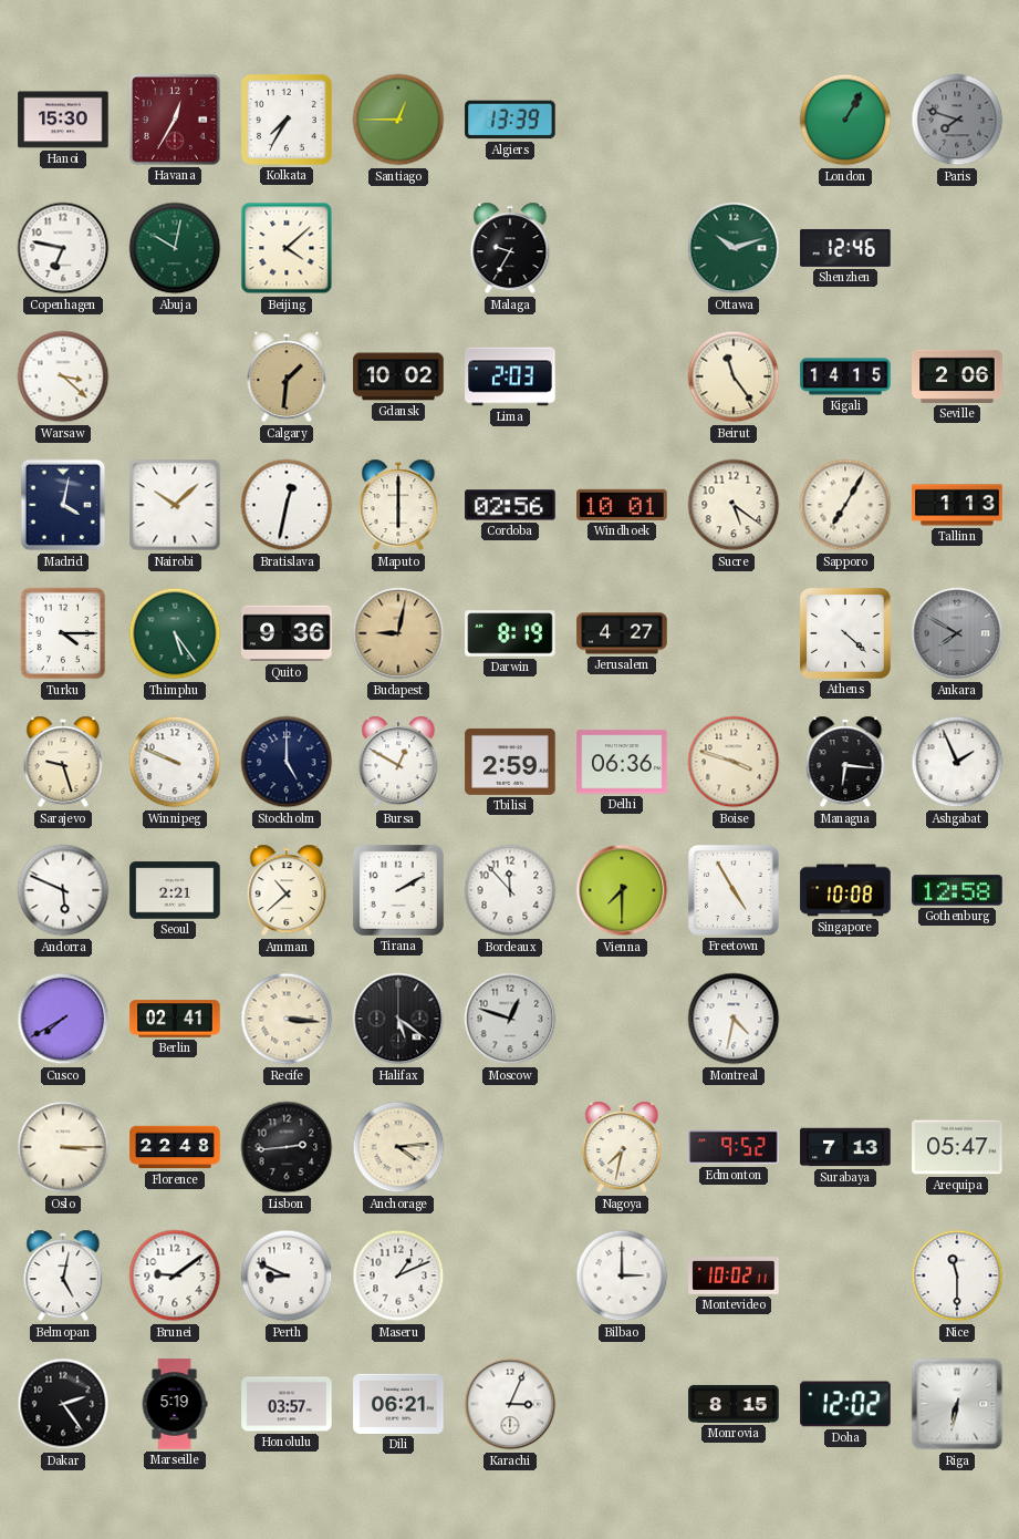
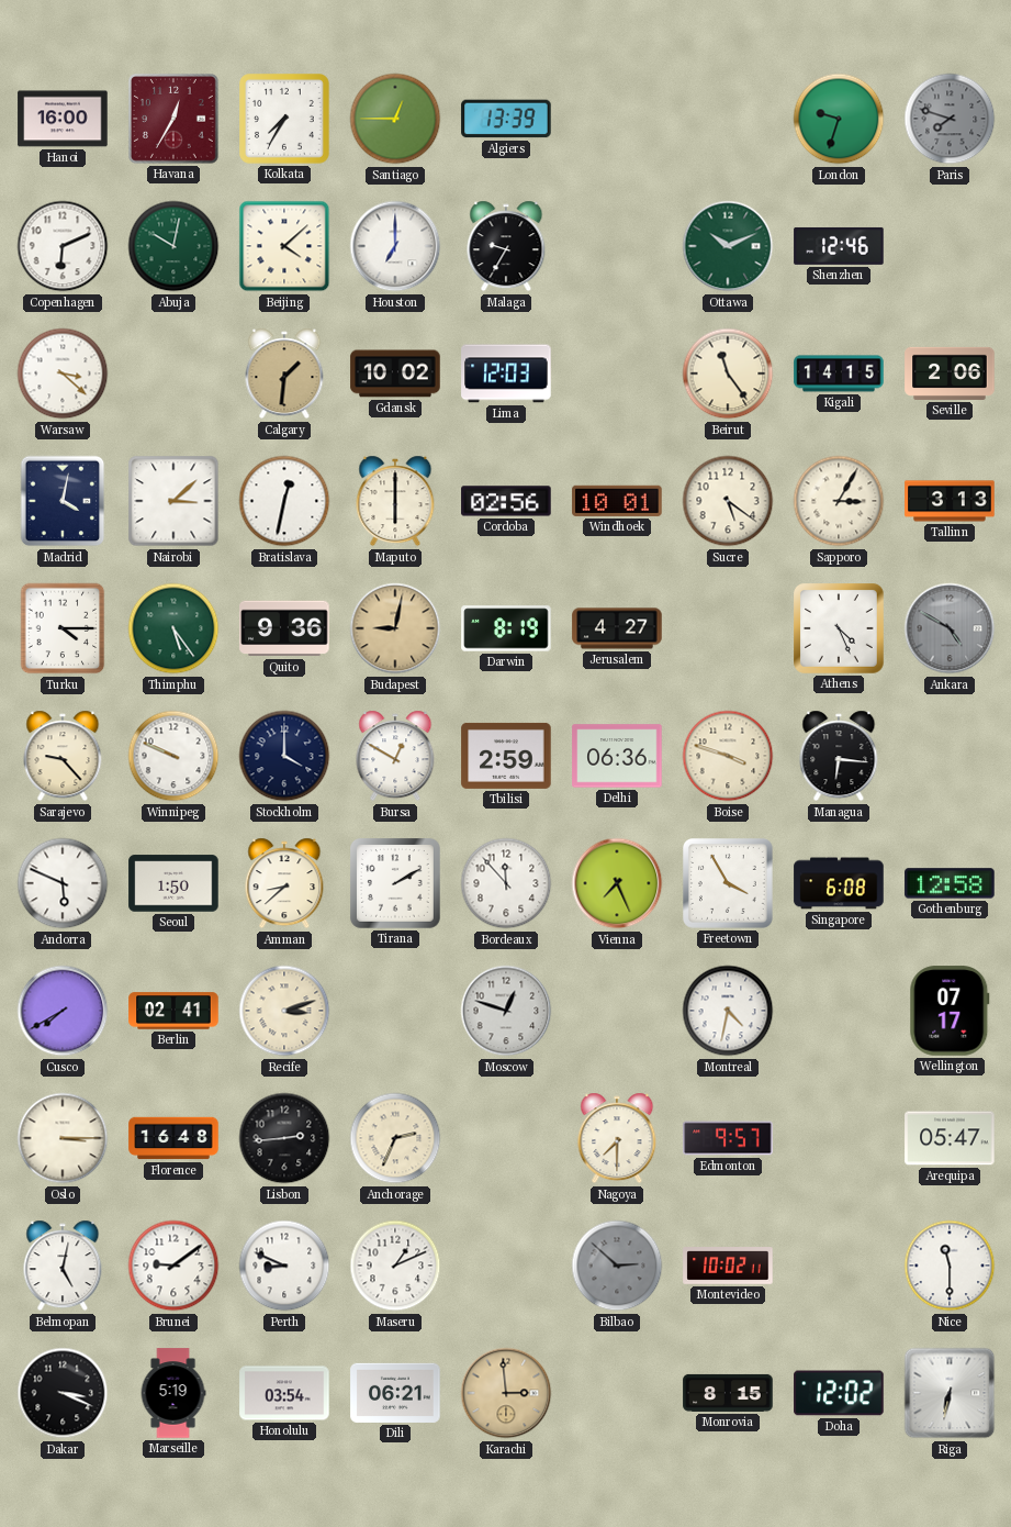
Hanoi: 15:30 -> 16:00 (63, 119)
London: 1:05 -> 9:33 (839, 119)
Copenhagen: 6:47 -> 6:11 (63, 246)
Houston: none -> 7:00 (395, 246)
Ottawa: 10:12 -> 10:11 (728, 246)
Lima: 2:03 -> 12:03 (506, 374)
Nairobi: 10:08 -> 3:08 (173, 501)
Sapporo: 7:05 -> 3:05 (839, 501)
Tallinn: 1:13 -> 3:13 (950, 501)
Athens: 4:22 -> 4:26 (840, 629)
Ankara: 7:50 -> 4:50 (950, 628)
Sarajevo: 9:27 -> 9:23 (63, 756)
Stockholm: 5:00 -> 4:00 (284, 756)
Ashgabat: 1:56 -> none (957, 762)
Seoul: 2:21 -> 1:50 (173, 883)
Amman: 10:38 -> 8:38 (284, 883)
Vienna: 7:30 -> 7:26 (617, 883)
Freetown: 4:55 -> 3:55 (729, 884)
Singapore: 10:08 -> 6:08 (839, 883)
Recife: 3:16 -> 3:12 (284, 1011)
Halifax: 5:21 -> none (398, 1019)
Wellington: none -> 07:17 (950, 1011)
Florence: 22:48 -> 16:48 (173, 1138)
Anchorage: 4:14 -> 2:34 (395, 1138)
Nagoya: 7:32 -> 7:30 (617, 1138)
Edmonton: 9:52 -> 9:57 (728, 1138)
Surabaya: 7:13 -> none (845, 1147)
Bilbao: 3:00 -> 2:52 (617, 1266)
Bilbao dial: white -> grey (617, 1266)
Dakar: 2:24 -> 3:19 (63, 1393)
Honolulu: 03:57 -> 03:54 (284, 1393)
Karachi: 3:04 -> 2:59 (506, 1393)
Karachi dial: white -> champagne (506, 1393)
